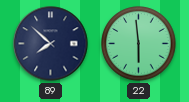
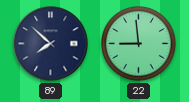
22: 5:59 -> 8:59 (139, 44)
